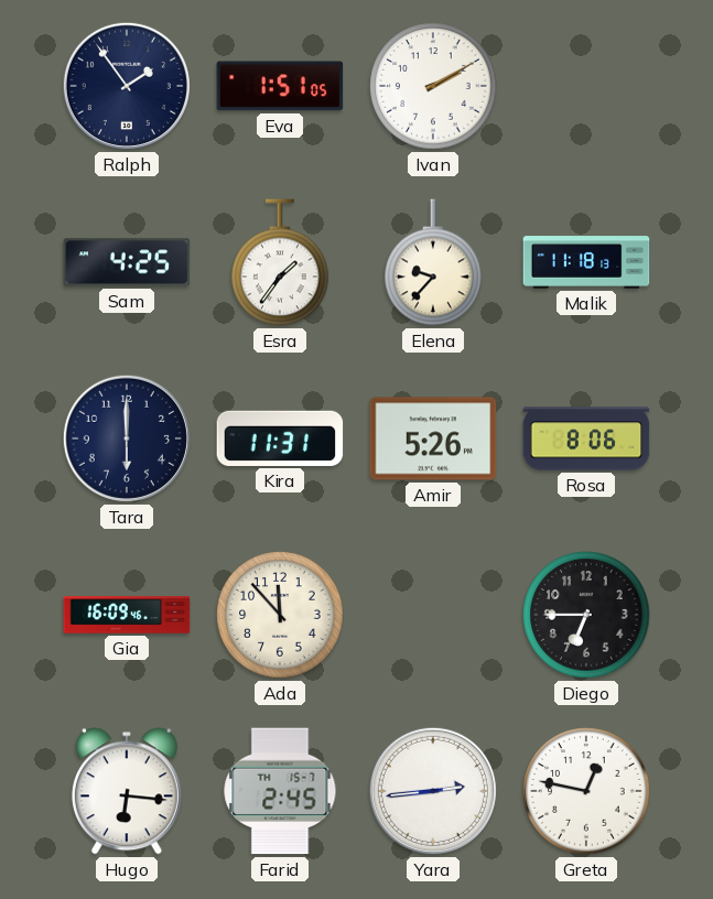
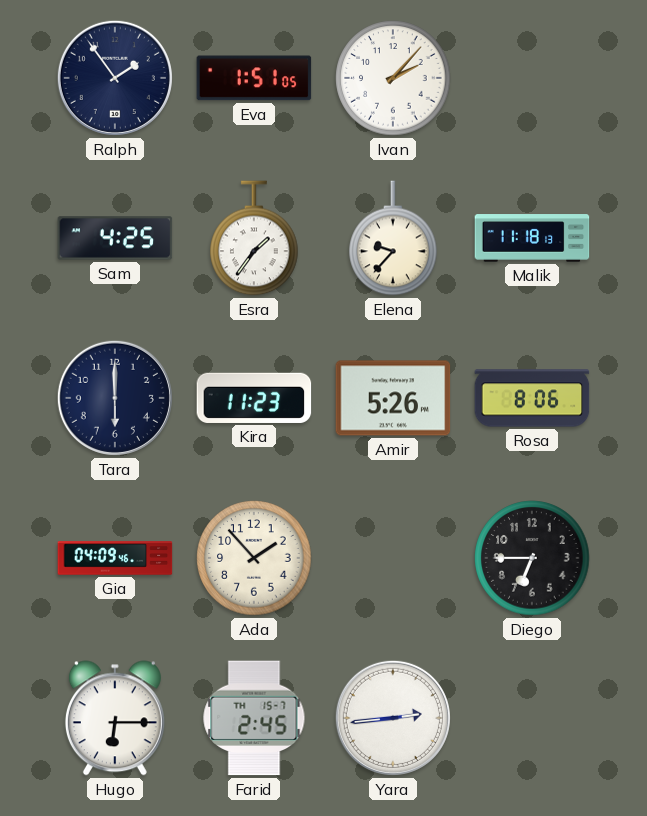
Ivan: 2:10 -> 2:07 (393, 78)
Kira: 11:31 -> 11:23 (254, 398)
Gia: 16:09 -> 04:09 (115, 558)
Ada: 11:53 -> 1:53 (254, 558)
Hugo: 6:16 -> 6:15 (115, 718)
Greta: 12:47 -> none (586, 791)
